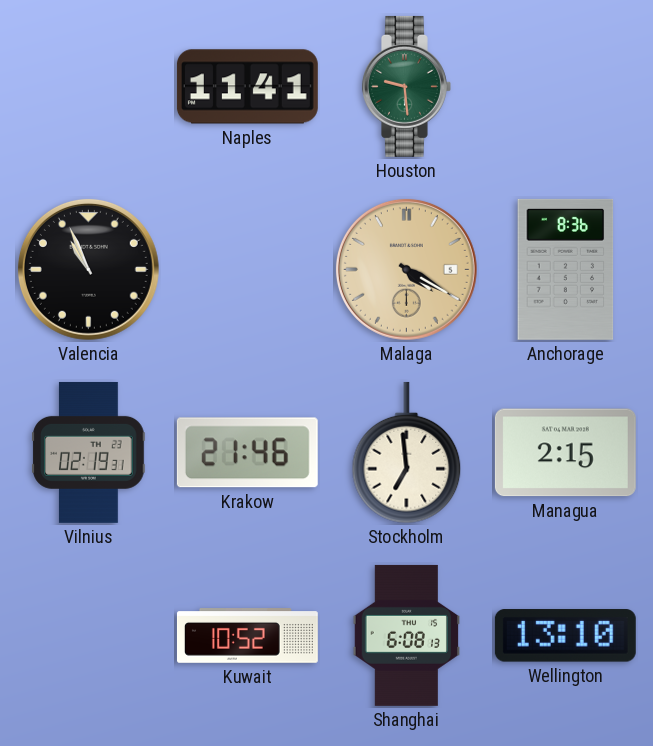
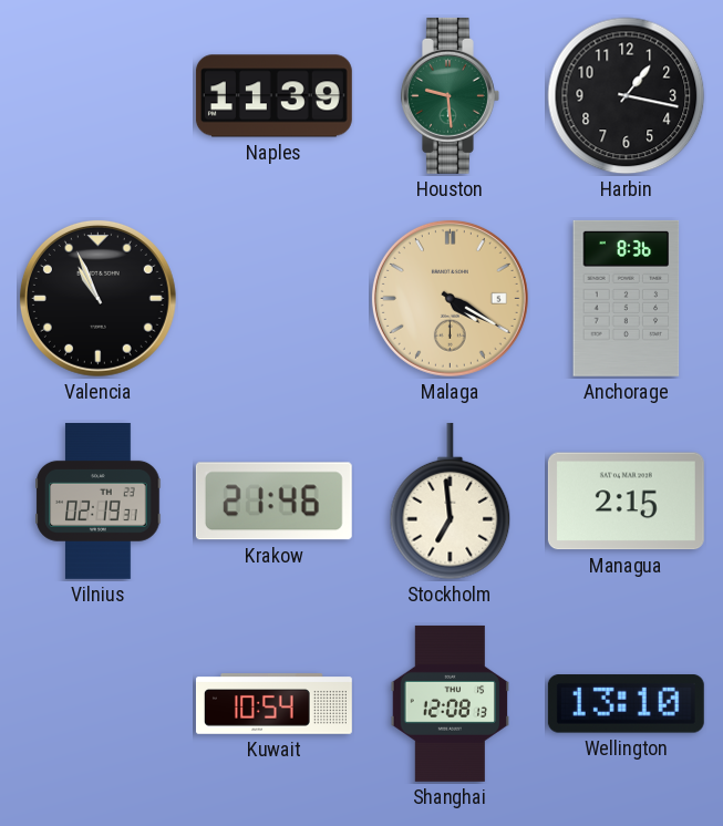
Naples: 11:41 -> 11:39 (273, 96)
Harbin: none -> 1:17 (627, 96)
Kuwait: 10:52 -> 10:54 (273, 704)
Shanghai: 6:08 -> 12:08 (451, 703)
